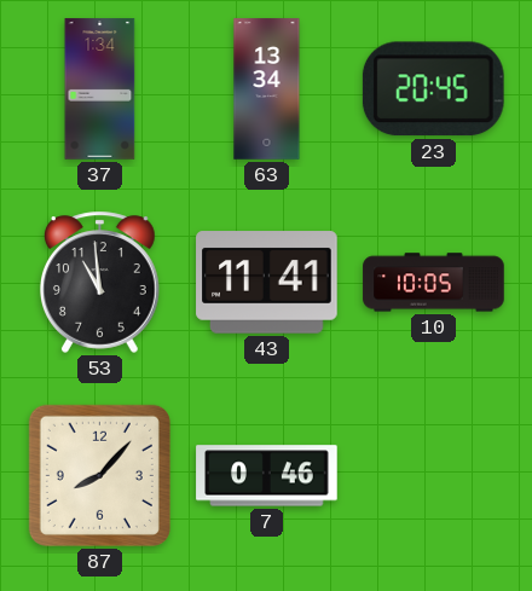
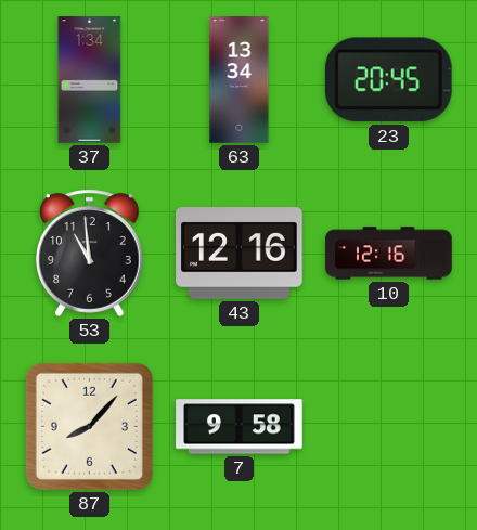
43: 11:41 -> 12:16 (240, 254)
10: 10:05 -> 12:16 (389, 254)
7: 0:46 -> 9:58 (240, 427)
